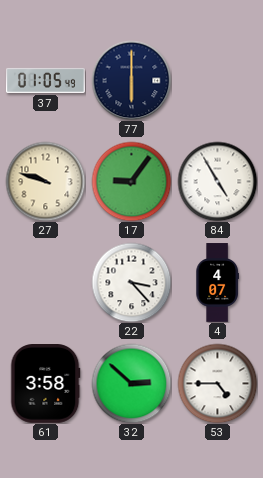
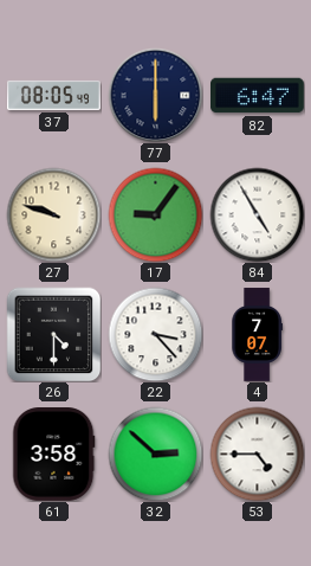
37: 01:05 -> 08:05 (54, 95)
82: none -> 6:47 (258, 96)
26: none -> 4:30 (53, 334)
4: 4:07 -> 7:07 (257, 335)
